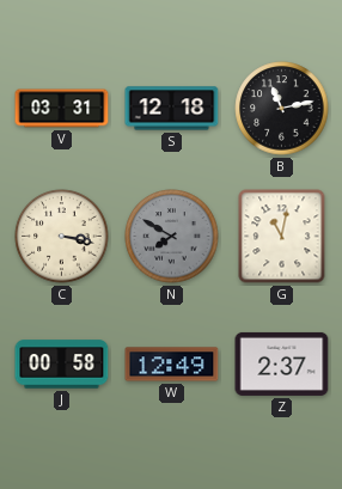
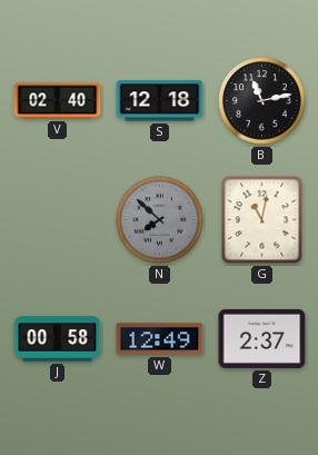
V: 03:31 -> 02:40 (58, 101)
C: 3:17 -> none (62, 237)
N: 7:50 -> 7:52 (160, 220)
